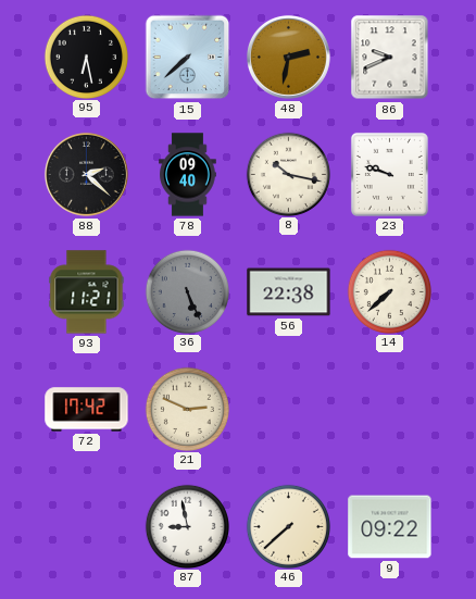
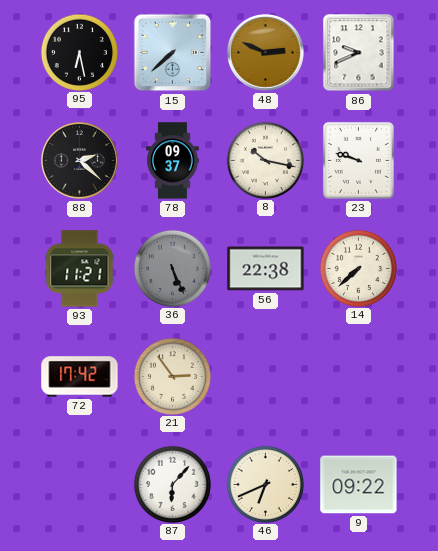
48: 2:32 -> 2:49 (265, 52)
78: 09:40 -> 09:37 (173, 161)
21: 2:49 -> 2:54 (172, 376)
87: 8:58 -> 6:07 (172, 484)
46: 7:38 -> 6:41 (265, 484)
